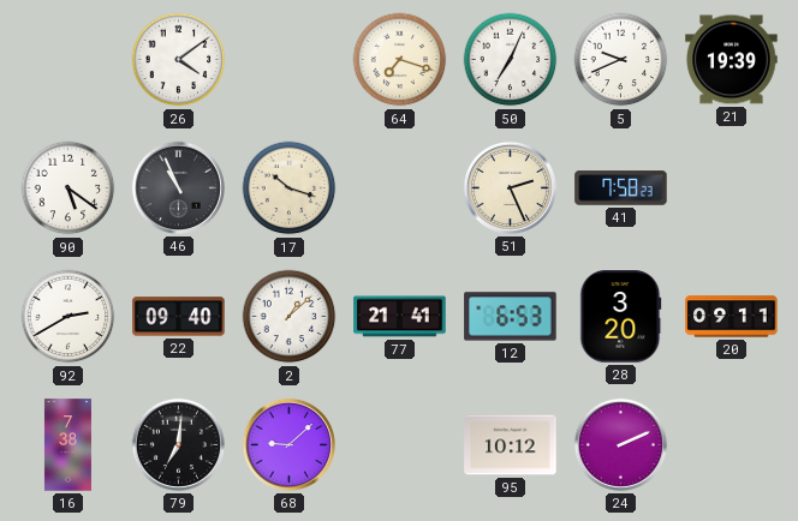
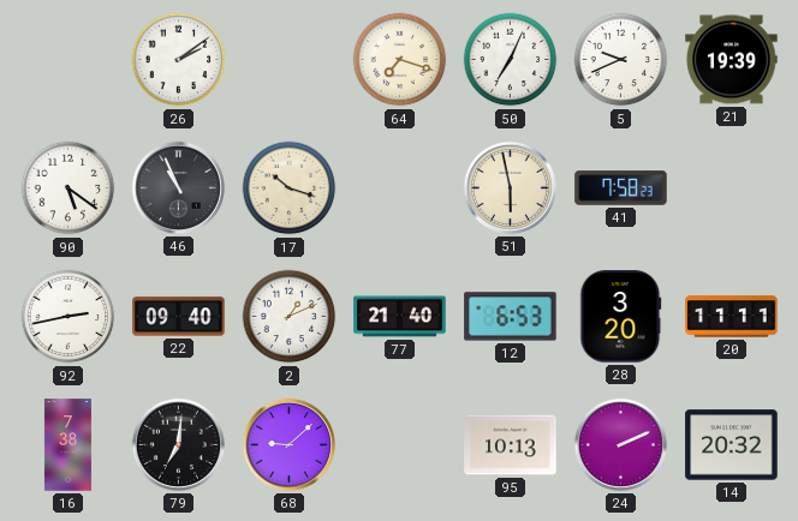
26: 4:09 -> 2:09 (179, 60)
51: 2:26 -> 5:58 (510, 187)
92: 2:40 -> 2:43 (69, 317)
2: 1:08 -> 1:11 (290, 317)
77: 21:41 -> 21:40 (400, 317)
20: 09:11 -> 11:11 (732, 317)
95: 10:12 -> 10:13 (511, 445)
14: none -> 20:32 (732, 445)
